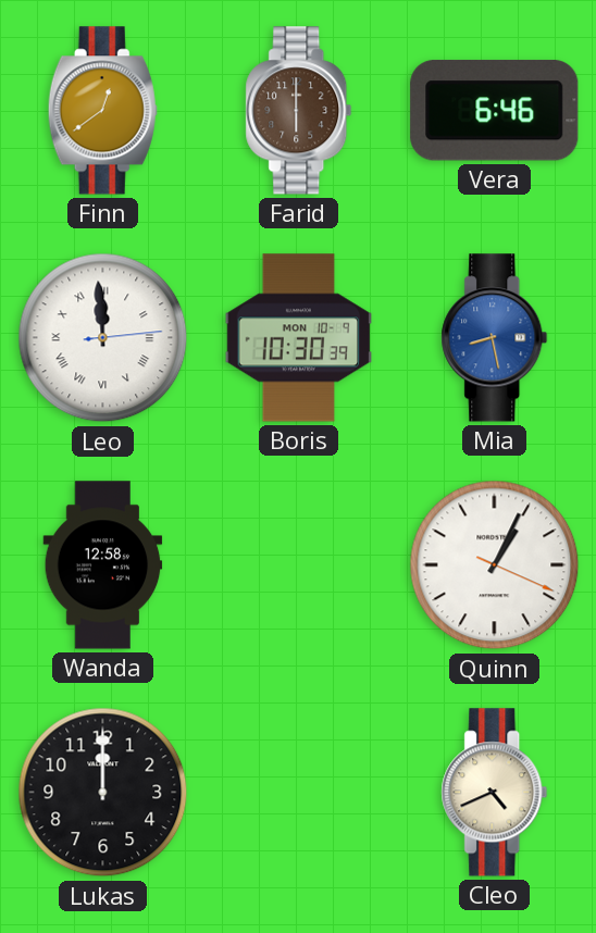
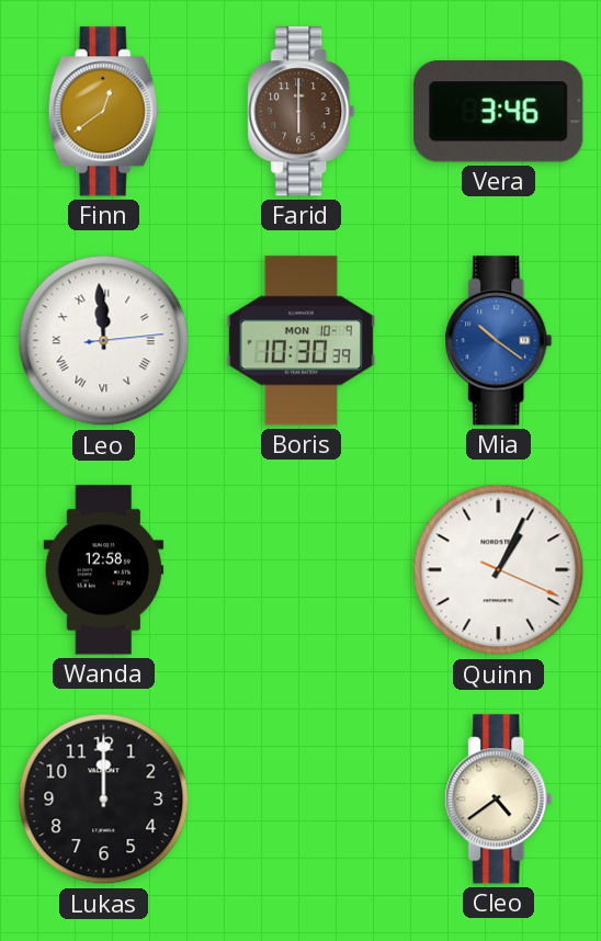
Vera: 6:46 -> 3:46 (499, 112)
Mia: 8:28 -> 10:21 (499, 341)
Cleo: 4:41 -> 4:39 (499, 800)
